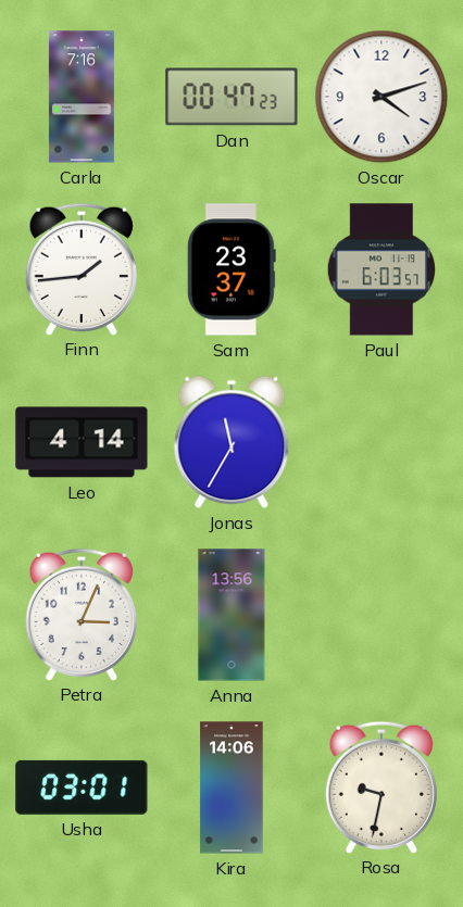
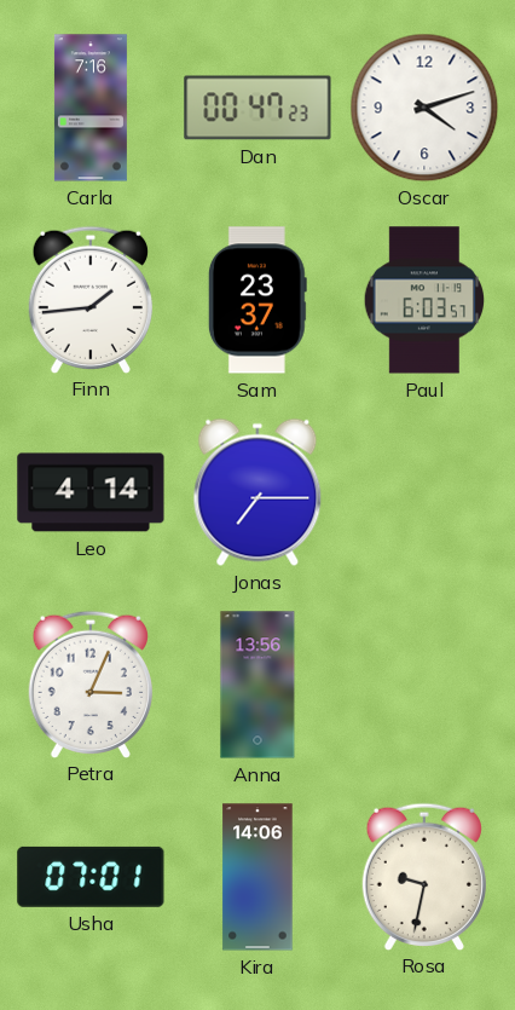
Jonas: 11:35 -> 7:15 (257, 492)
Usha: 03:01 -> 07:01 (91, 877)
